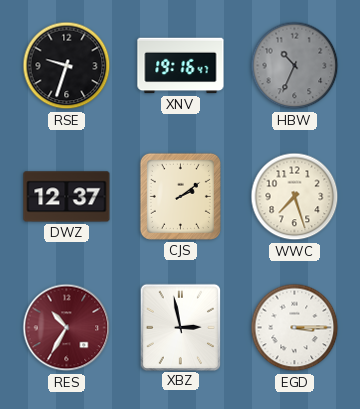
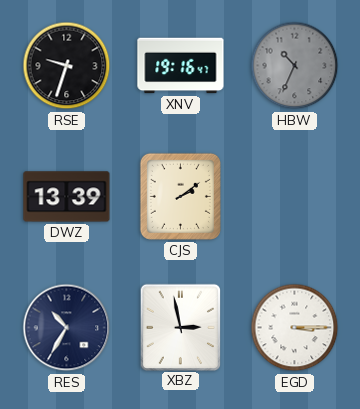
DWZ: 12:37 -> 13:39 (67, 197)
WWC: 7:27 -> none (295, 197)
RES dial: burgundy -> navy (67, 328)
